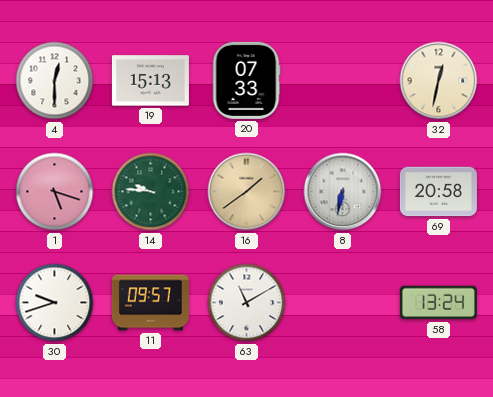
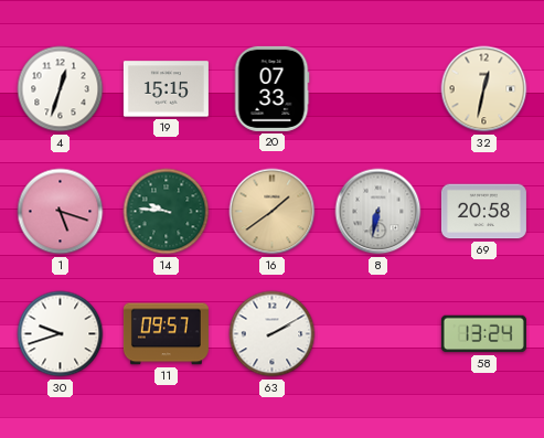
4: 12:30 -> 12:33 (61, 89)
19: 15:13 -> 15:15 (166, 89)
63: 11:10 -> 2:10 (273, 334)
